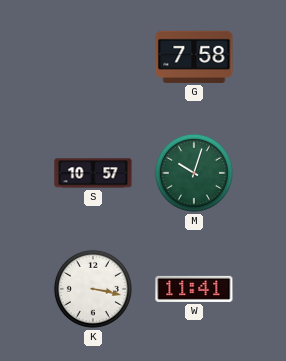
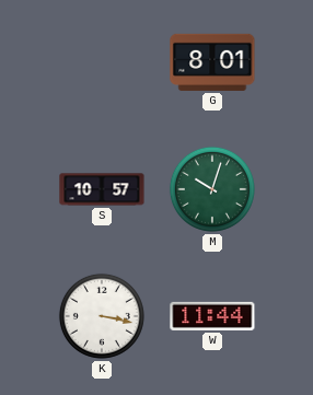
G: 7:58 -> 8:01 (212, 62)
W: 11:41 -> 11:44 (212, 316)
